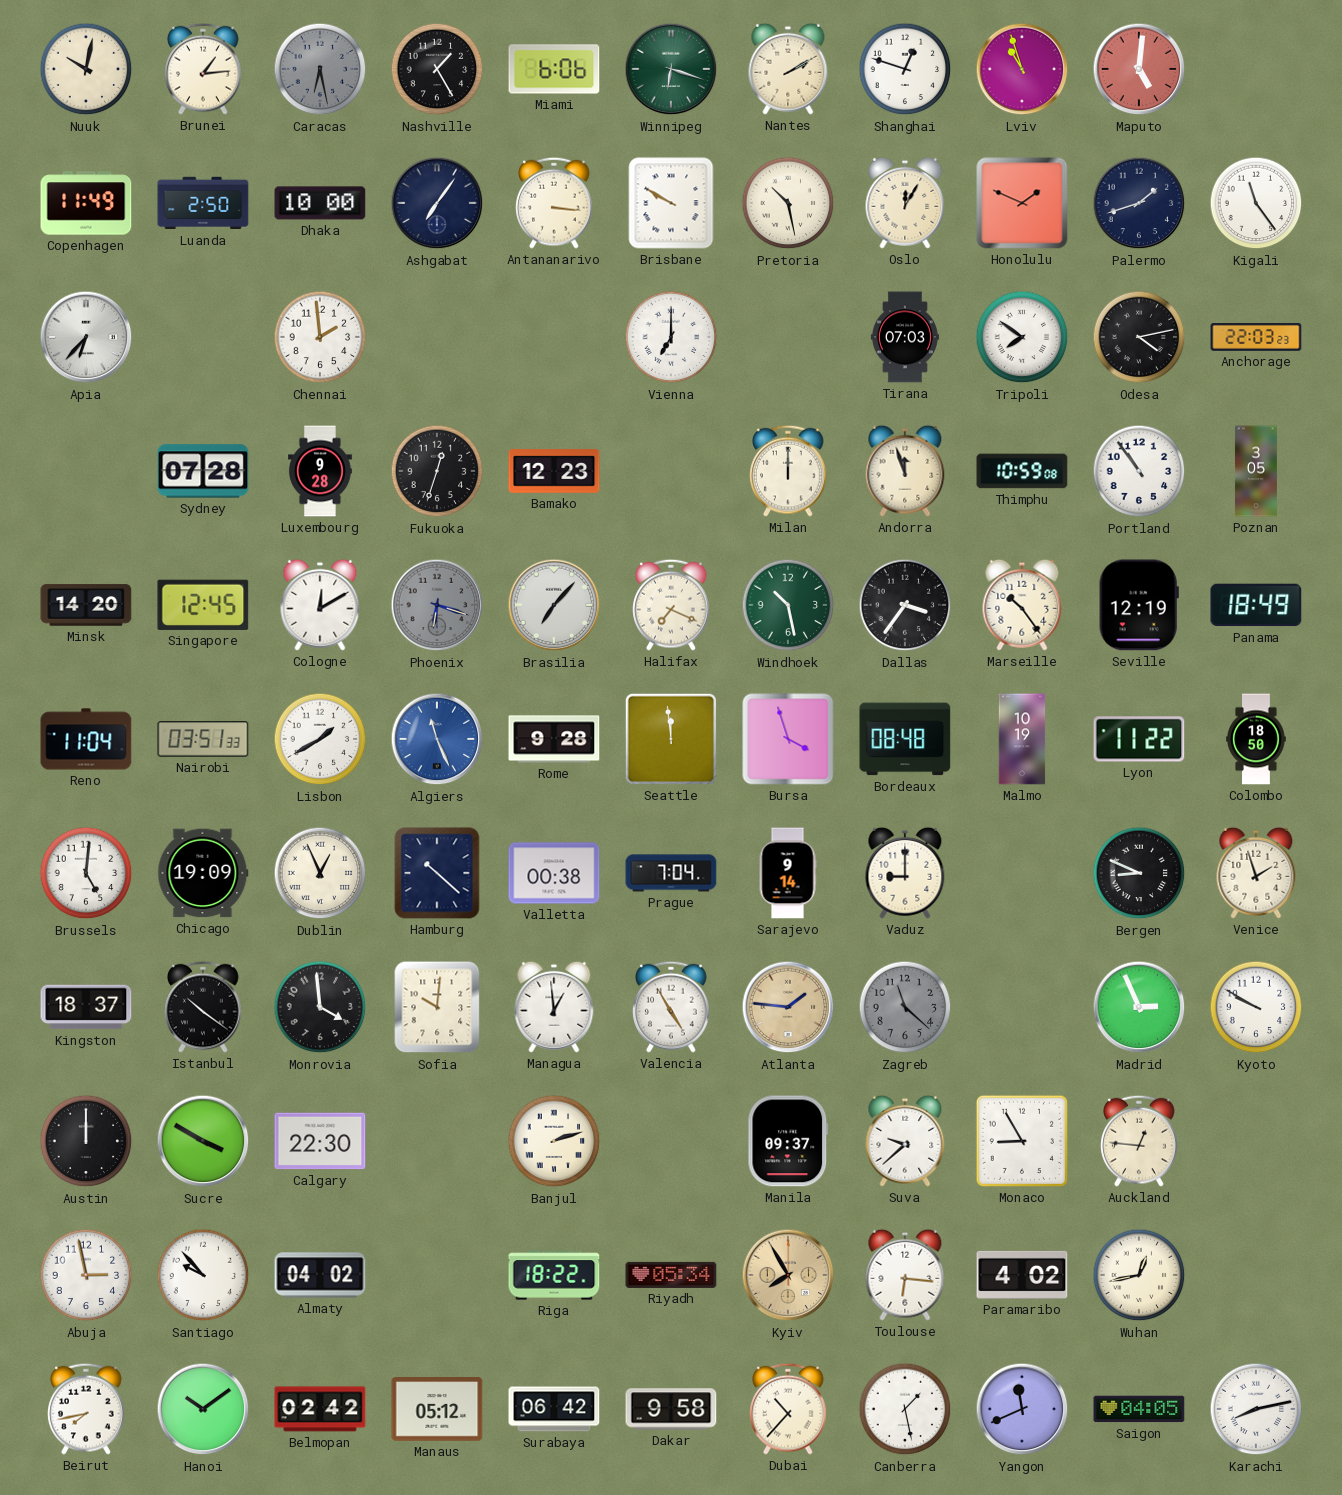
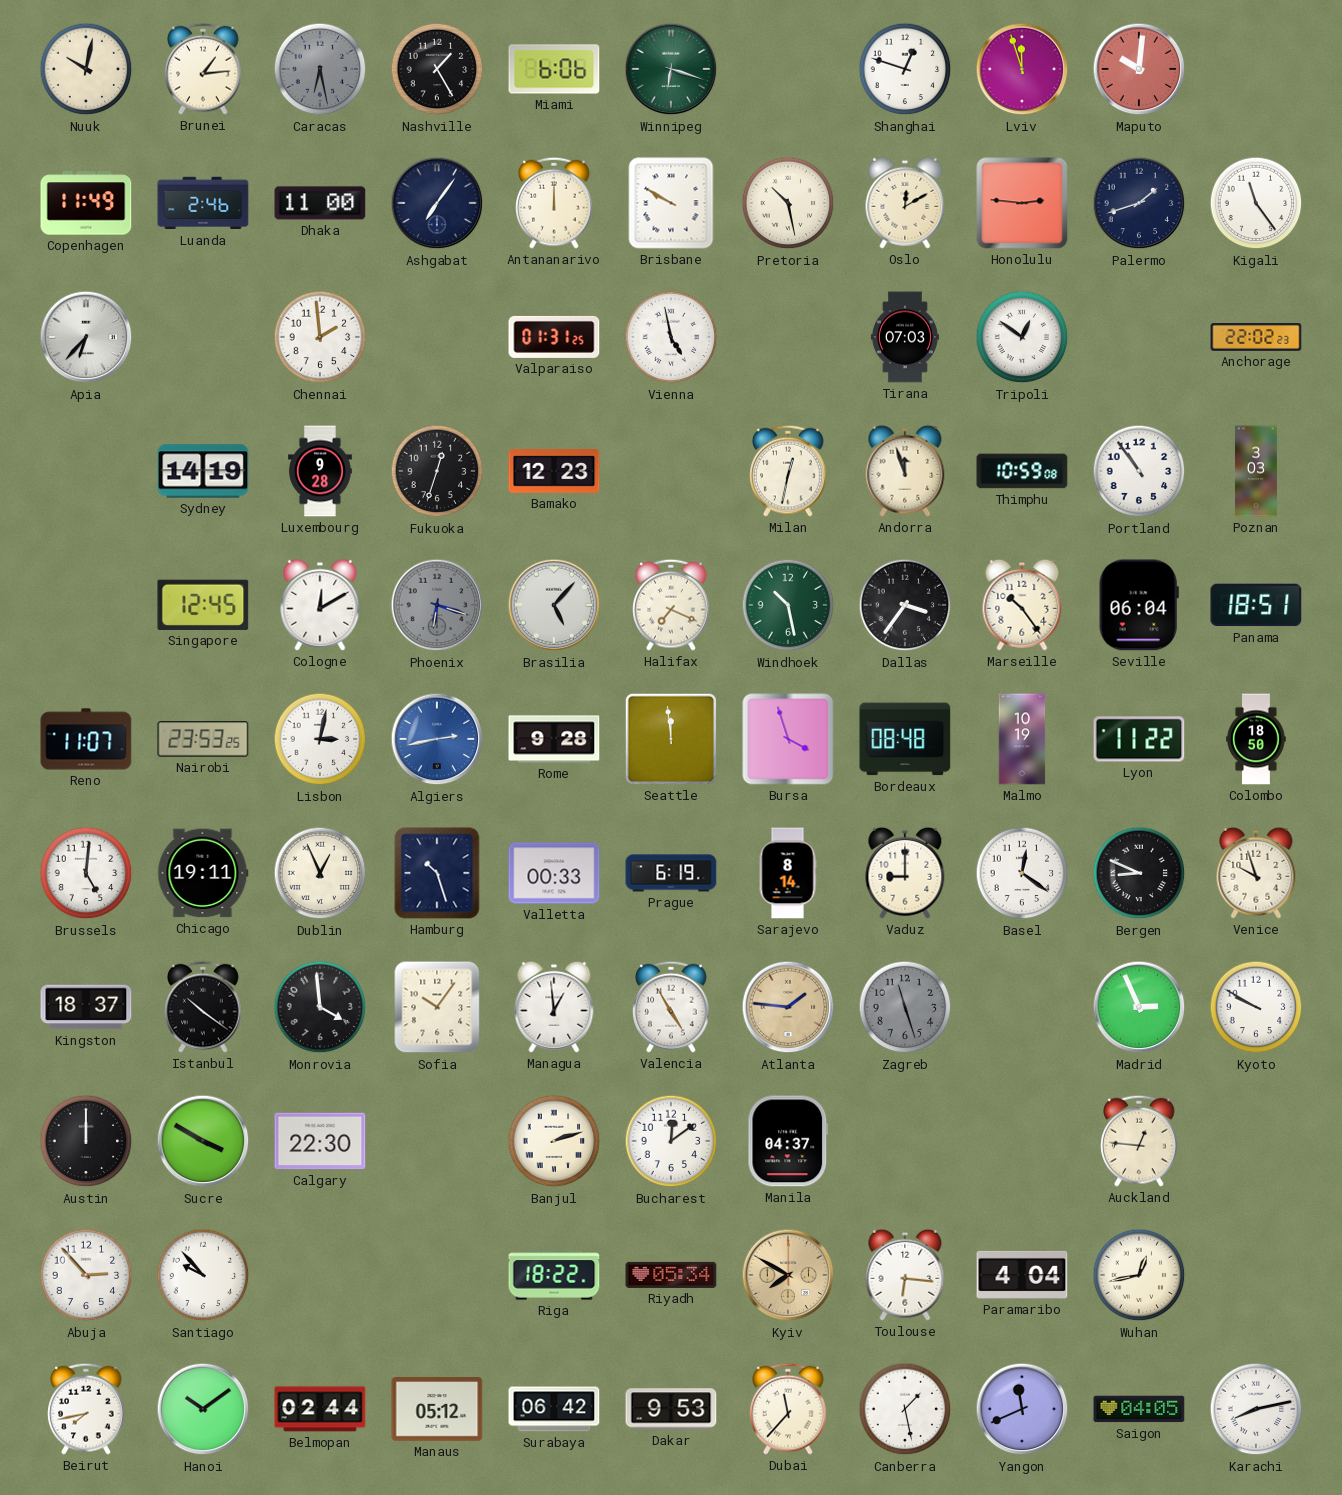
Nantes: 2:10 -> none (788, 69)
Lviv: 10:57 -> 11:57 (1022, 69)
Maputo: 5:01 -> 10:01 (1139, 69)
Luanda: 2:50 -> 2:46 (203, 203)
Dhaka: 10:00 -> 11:00 (320, 203)
Antananarivo: 3:16 -> 12:00 (554, 203)
Oslo: 12:05 -> 12:10 (905, 203)
Honolulu: 1:49 -> 2:46 (1022, 203)
Valparaiso: none -> 01:31 (554, 337)
Vienna: 7:00 -> 4:58 (671, 337)
Tripoli: 7:51 -> 12:51 (1022, 337)
Odesa: 4:13 -> none (1139, 337)
Anchorage: 22:03 -> 22:02 (1256, 338)
Sydney: 07:28 -> 14:19 (203, 471)
Milan: 12:00 -> 12:32 (788, 471)
Poznan: 3:05 -> 3:03 (1256, 471)
Minsk: 14:20 -> none (86, 605)
Brasilia: 7:07 -> 5:07 (554, 605)
Seville: 12:19 -> 06:04 (1139, 605)
Panama: 18:49 -> 18:51 (1256, 605)
Reno: 11:04 -> 11:07 (86, 739)
Nairobi: 03:51 -> 23:53 (203, 739)
Lisbon: 1:40 -> 3:02 (320, 739)
Algiers: 11:26 -> 2:43 (437, 739)
Chicago: 19:09 -> 19:11 (203, 873)
Hamburg: 10:22 -> 10:27 (437, 873)
Valletta: 00:38 -> 00:33 (554, 873)
Prague: 7:04 -> 6:19 (671, 873)
Sarajevo: 9:14 -> 8:14 (788, 873)
Basel: none -> 12:21 (1022, 873)
Venice: 1:57 -> 9:57 (1256, 873)
Sofia: 10:01 -> 10:06 (437, 1007)
Zagreb: 11:22 -> 11:27 (905, 1007)
Bucharest: none -> 12:09 (671, 1141)
Manila: 09:37 -> 04:37 (788, 1141)
Suva: 9:38 -> none (905, 1141)
Monaco: 8:55 -> none (1022, 1141)
Abuja: 2:58 -> 2:53 (86, 1275)
Almaty: 04:02 -> none (320, 1275)
Kyiv: 7:55 -> 7:50 (788, 1275)
Paramaribo: 4:02 -> 4:04 (1022, 1275)
Belmopan: 02:42 -> 02:44 (320, 1409)
Dakar: 9:58 -> 9:53 (671, 1409)
Dubai: 10:37 -> 11:37 (788, 1409)
